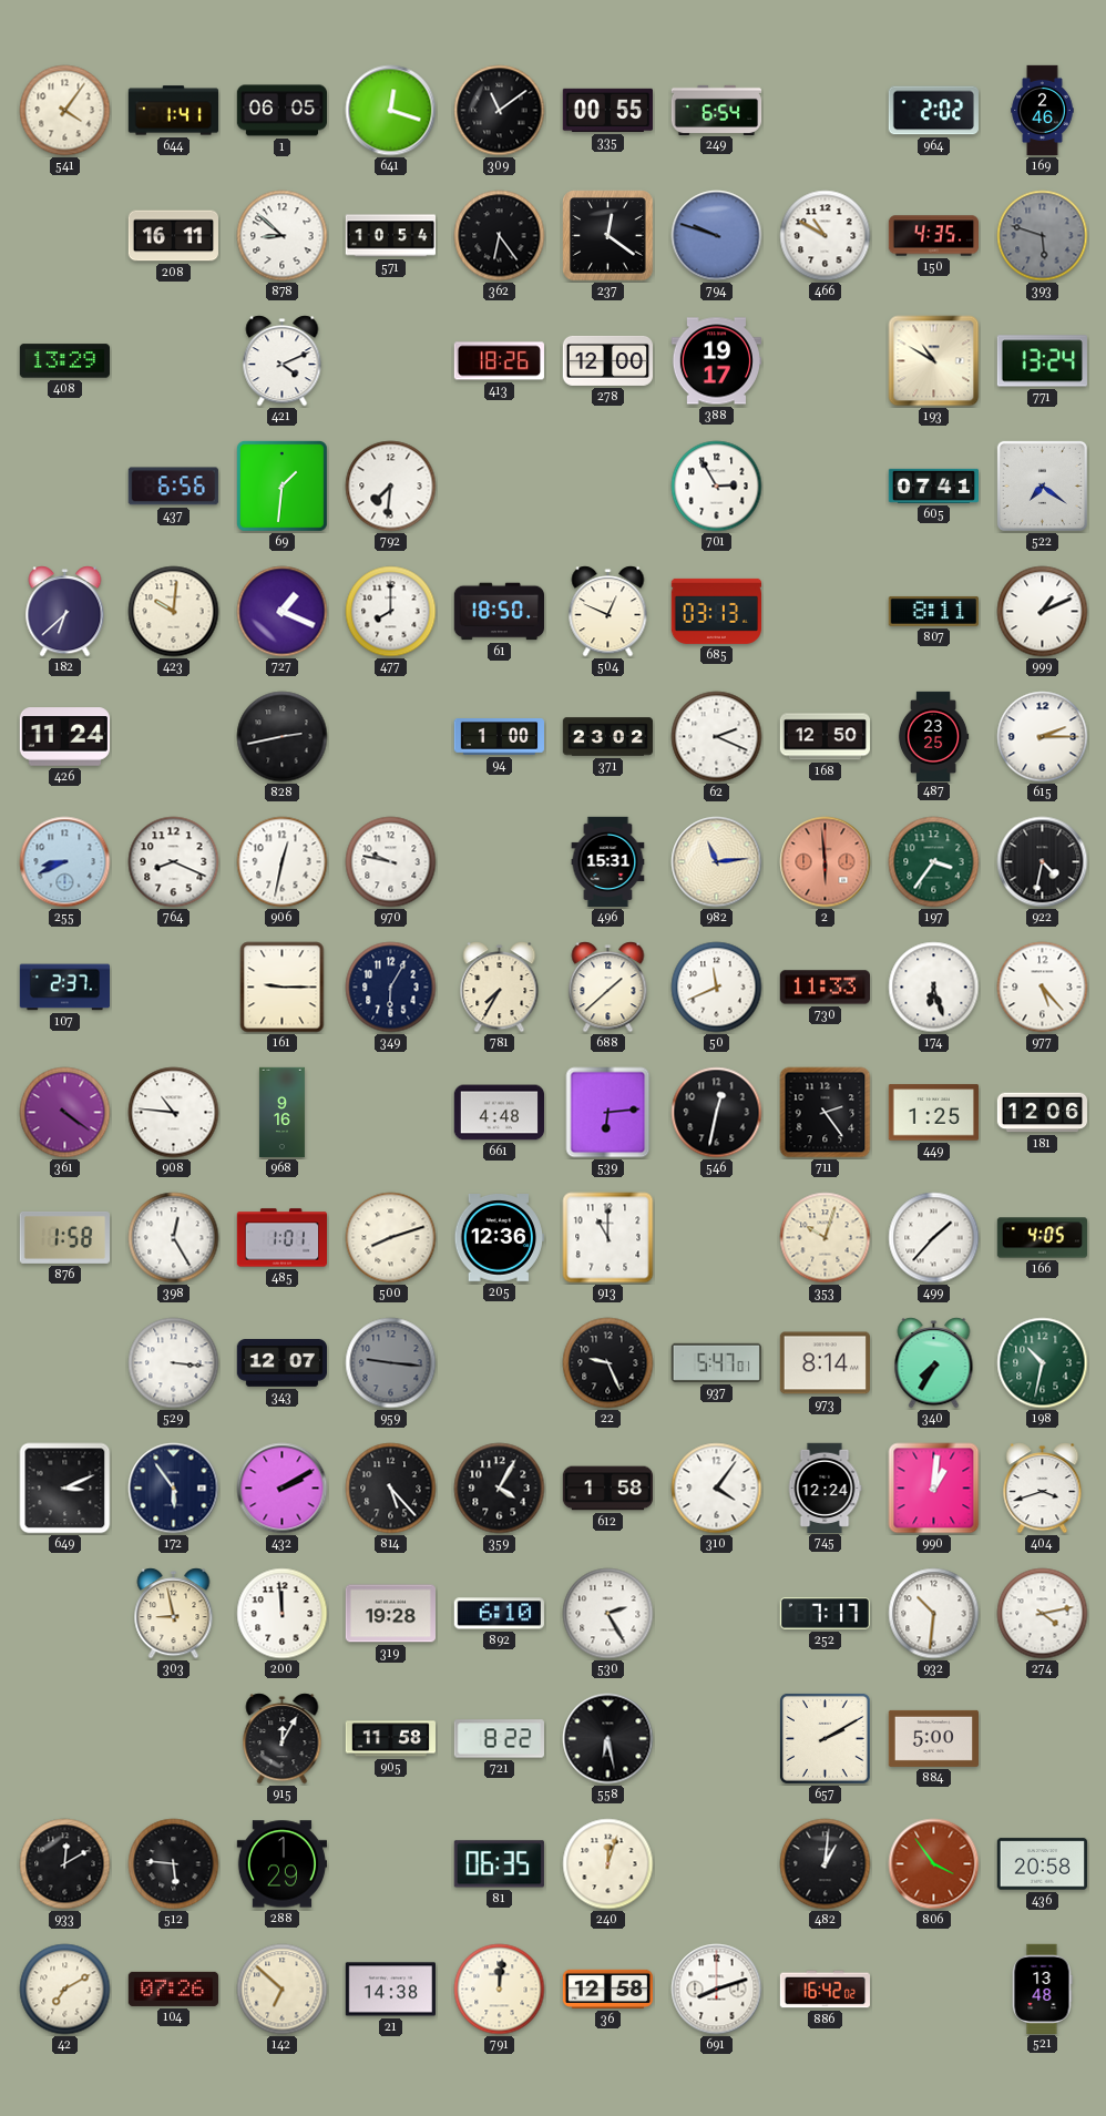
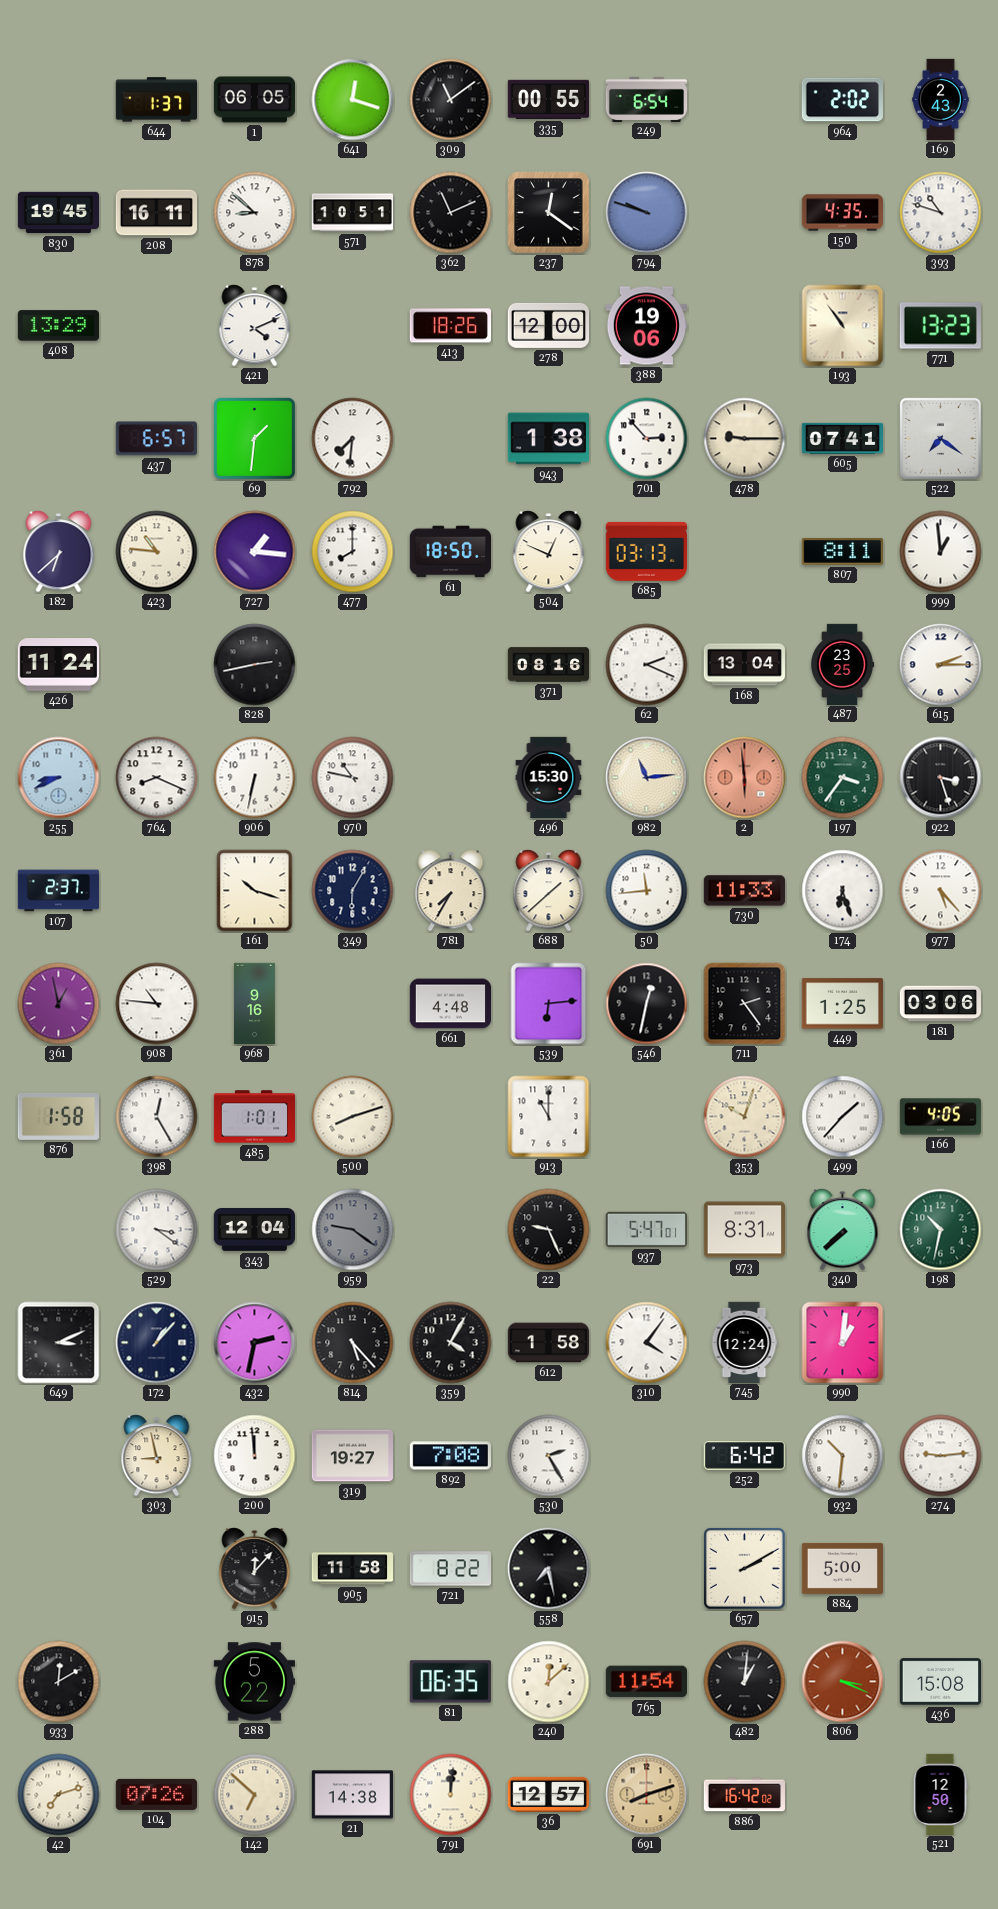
541: 4:06 -> none (65, 111)
644: 1:41 -> 1:37 (156, 100)
169: 2:46 -> 2:43 (941, 100)
830: none -> 19:45 (58, 213)
571: 10:54 -> 10:51 (352, 213)
362: 6:24 -> 11:11 (451, 213)
466: 10:50 -> none (826, 236)
393: 5:48 -> 10:48 (941, 213)
393 dial: grey -> white (941, 213)
388: 19:17 -> 19:06 (646, 326)
193: 10:50 -> 10:54 (843, 326)
771: 13:24 -> 13:23 (940, 326)
437: 6:56 -> 6:57 (156, 439)
943: none -> 1:38 (548, 439)
701: 2:55 -> 2:53 (647, 439)
478: none -> 9:15 (745, 439)
423: 10:01 -> 10:46 (157, 552)
727: 1:19 -> 1:16 (255, 552)
999: 1:11 -> 12:59 (941, 552)
94: 1:00 -> none (499, 737)
371: 23:02 -> 08:16 (549, 665)
168: 12:50 -> 13:04 (744, 665)
906: 12:32 -> 6:32 (255, 778)
970: 9:47 -> 10:47 (353, 778)
496: 15:31 -> 15:30 (549, 778)
922: 4:32 -> 3:27 (941, 778)
161: 9:15 -> 10:18 (255, 891)
50: 11:41 -> 11:44 (647, 891)
361: 4:21 -> 12:58 (59, 1004)
181: 12:06 -> 03:06 (940, 1004)
205: 12:36 -> none (499, 1238)
529: 3:16 -> 3:21 (157, 1230)
343: 12:07 -> 12:04 (254, 1230)
959: 9:16 -> 9:21 (353, 1230)
973: 8:14 -> 8:31 (744, 1230)
340: 7:35 -> 7:38 (843, 1230)
172: 5:54 -> 1:07 (157, 1343)
432: 2:10 -> 2:32 (255, 1343)
404: 3:42 -> none (1043, 1489)
319: 19:28 -> 19:27 (352, 1456)
892: 6:10 -> 7:08 (450, 1456)
252: 7:17 -> 6:42 (744, 1456)
274: 4:13 -> 9:14 (941, 1456)
915: 12:05 -> 12:07 (255, 1569)
558: 6:28 -> 7:28 (549, 1569)
512: 5:46 -> none (174, 1864)
288: 1:29 -> 5:22 (254, 1682)
240: 12:03 -> 12:08 (549, 1682)
765: none -> 11:54 (646, 1682)
806: 3:54 -> 3:19 (843, 1682)
436: 20:58 -> 15:08 (940, 1682)
42: 7:10 -> 7:12 (59, 1795)
36: 12:58 -> 12:57 (548, 1794)
691 dial: white -> champagne (647, 1795)
521: 13:48 -> 12:50 (940, 1794)
